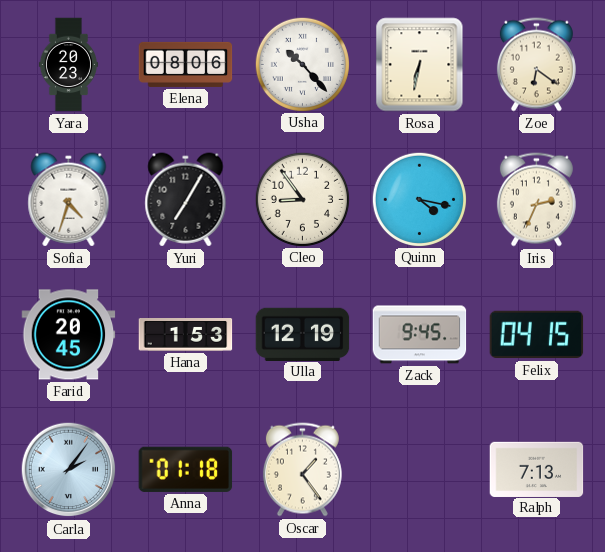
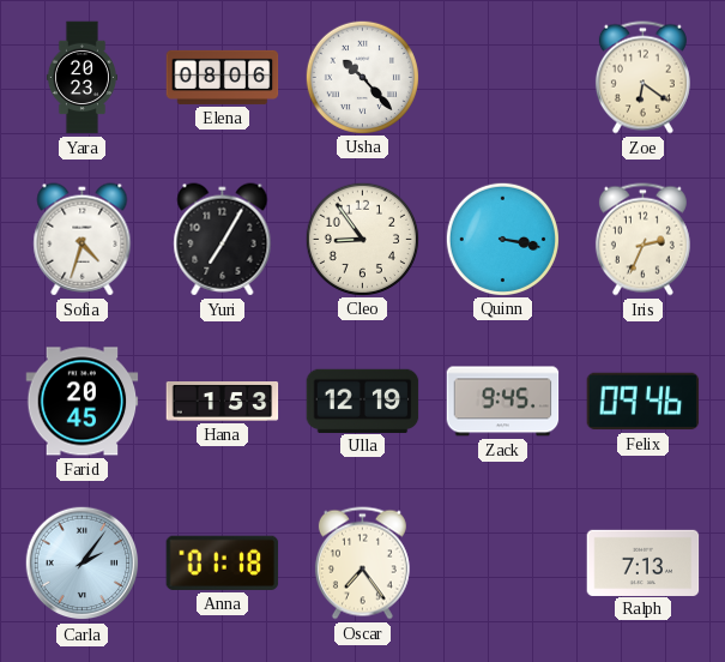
Rosa: 6:32 -> none (420, 65)
Quinn: 4:17 -> 3:17 (502, 239)
Felix: 04:15 -> 09:46 (644, 402)
Oscar: 1:24 -> 7:24 (362, 564)
